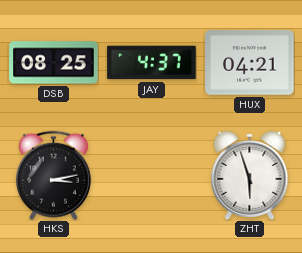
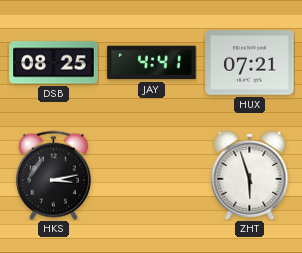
JAY: 4:37 -> 4:41 (152, 63)
HUX: 04:21 -> 07:21 (250, 63)
